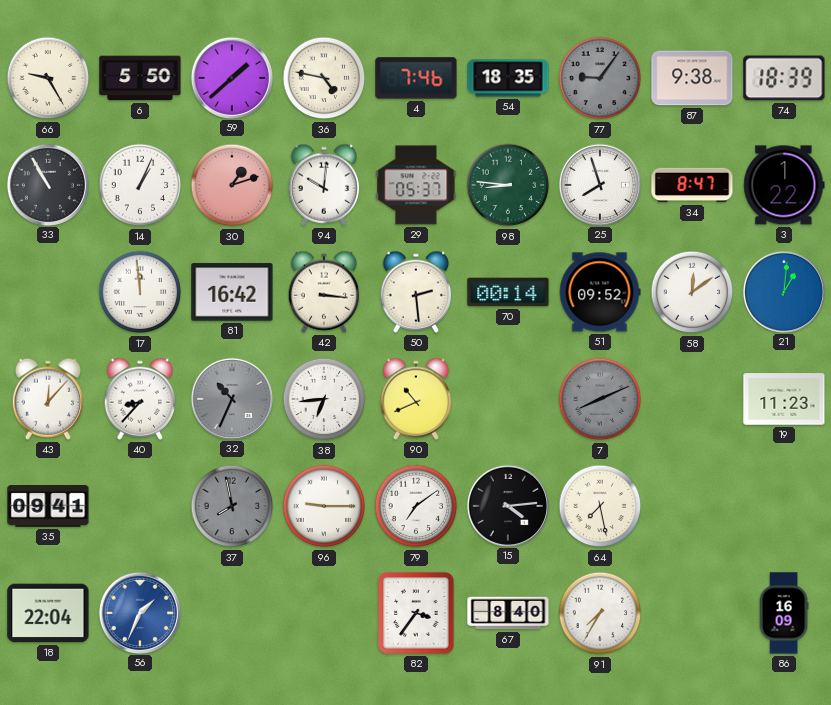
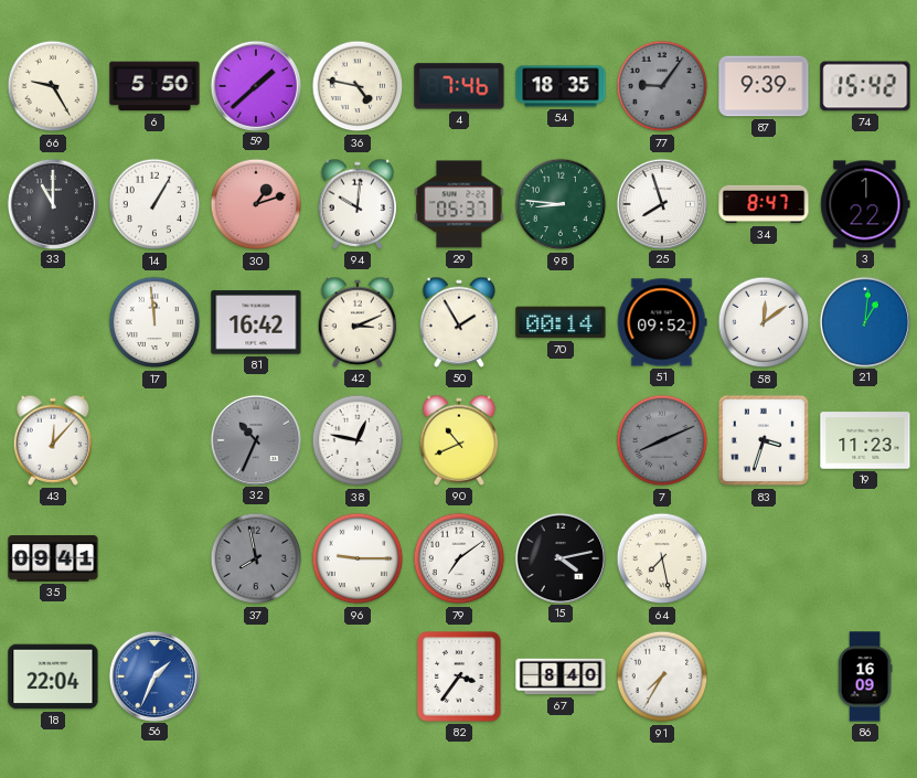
87: 9:38 -> 9:39 (764, 86)
74: 18:39 -> 15:42 (865, 86)
33: 10:55 -> 11:00 (52, 203)
14: 1:04 -> 1:05 (154, 204)
42: 3:16 -> 3:11 (358, 322)
50: 2:29 -> 1:55 (459, 322)
40: 8:37 -> none (140, 399)
38: 6:44 -> 12:47 (358, 440)
83: none -> 3:33 (764, 440)
15: 4:14 -> 4:13 (559, 557)
